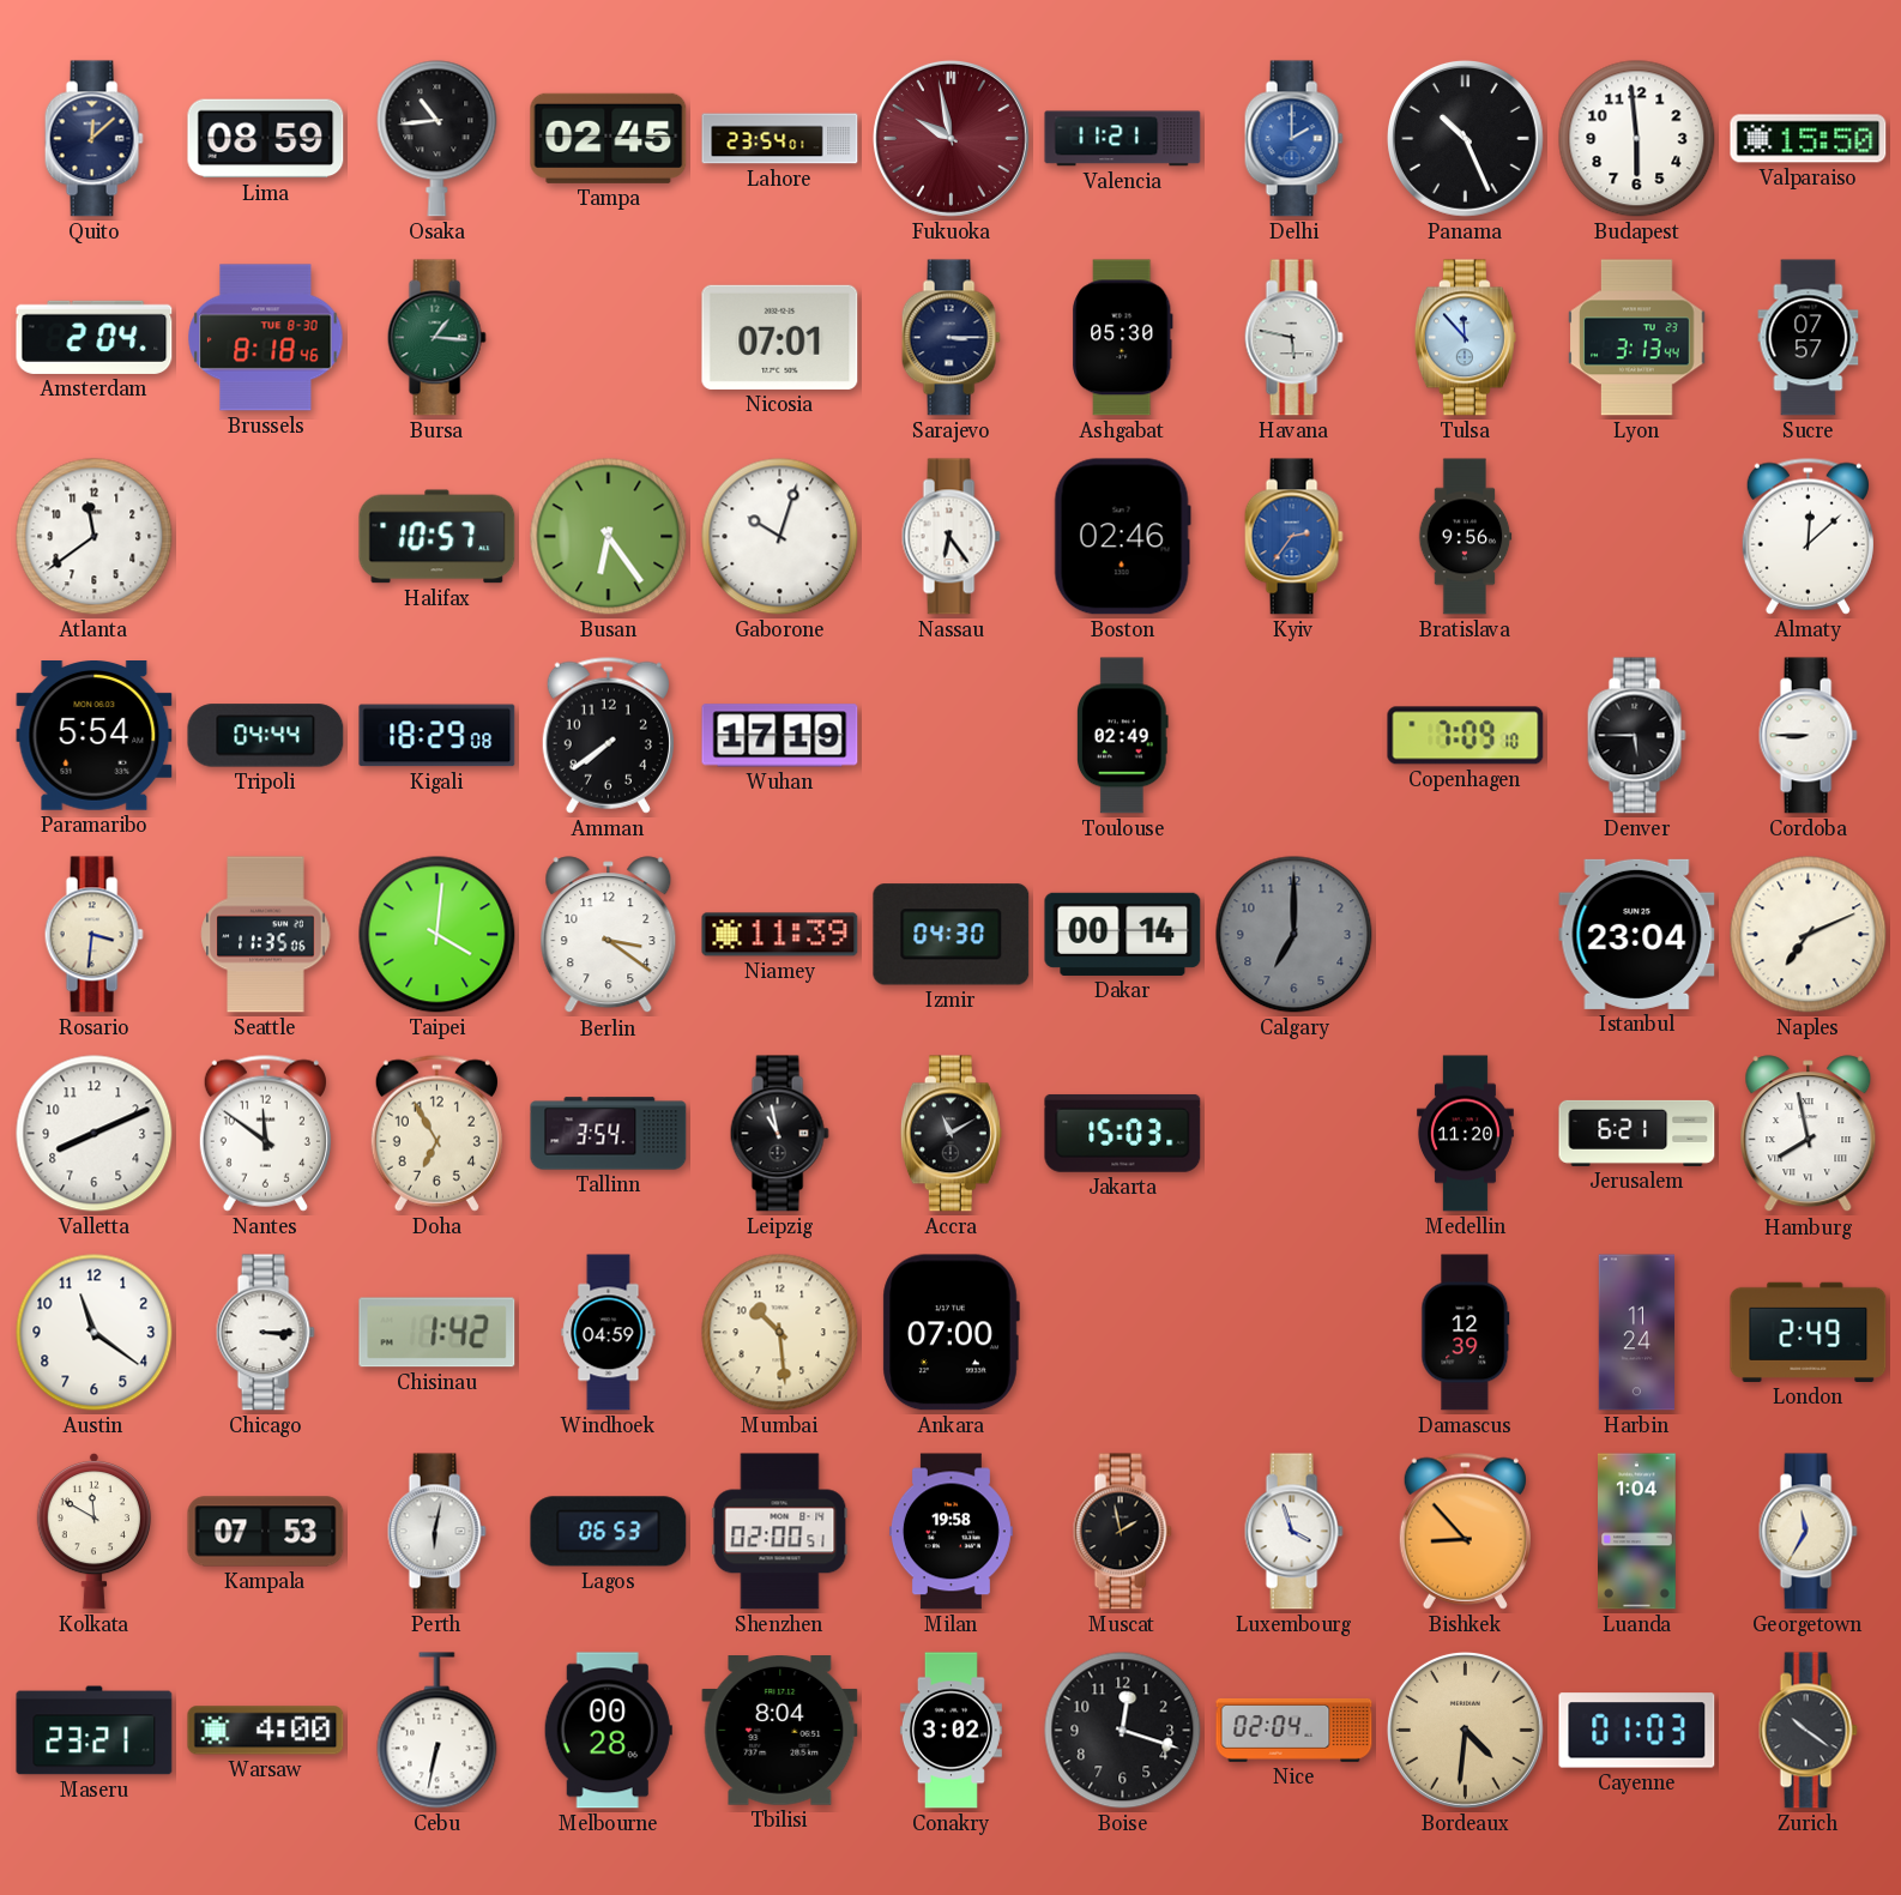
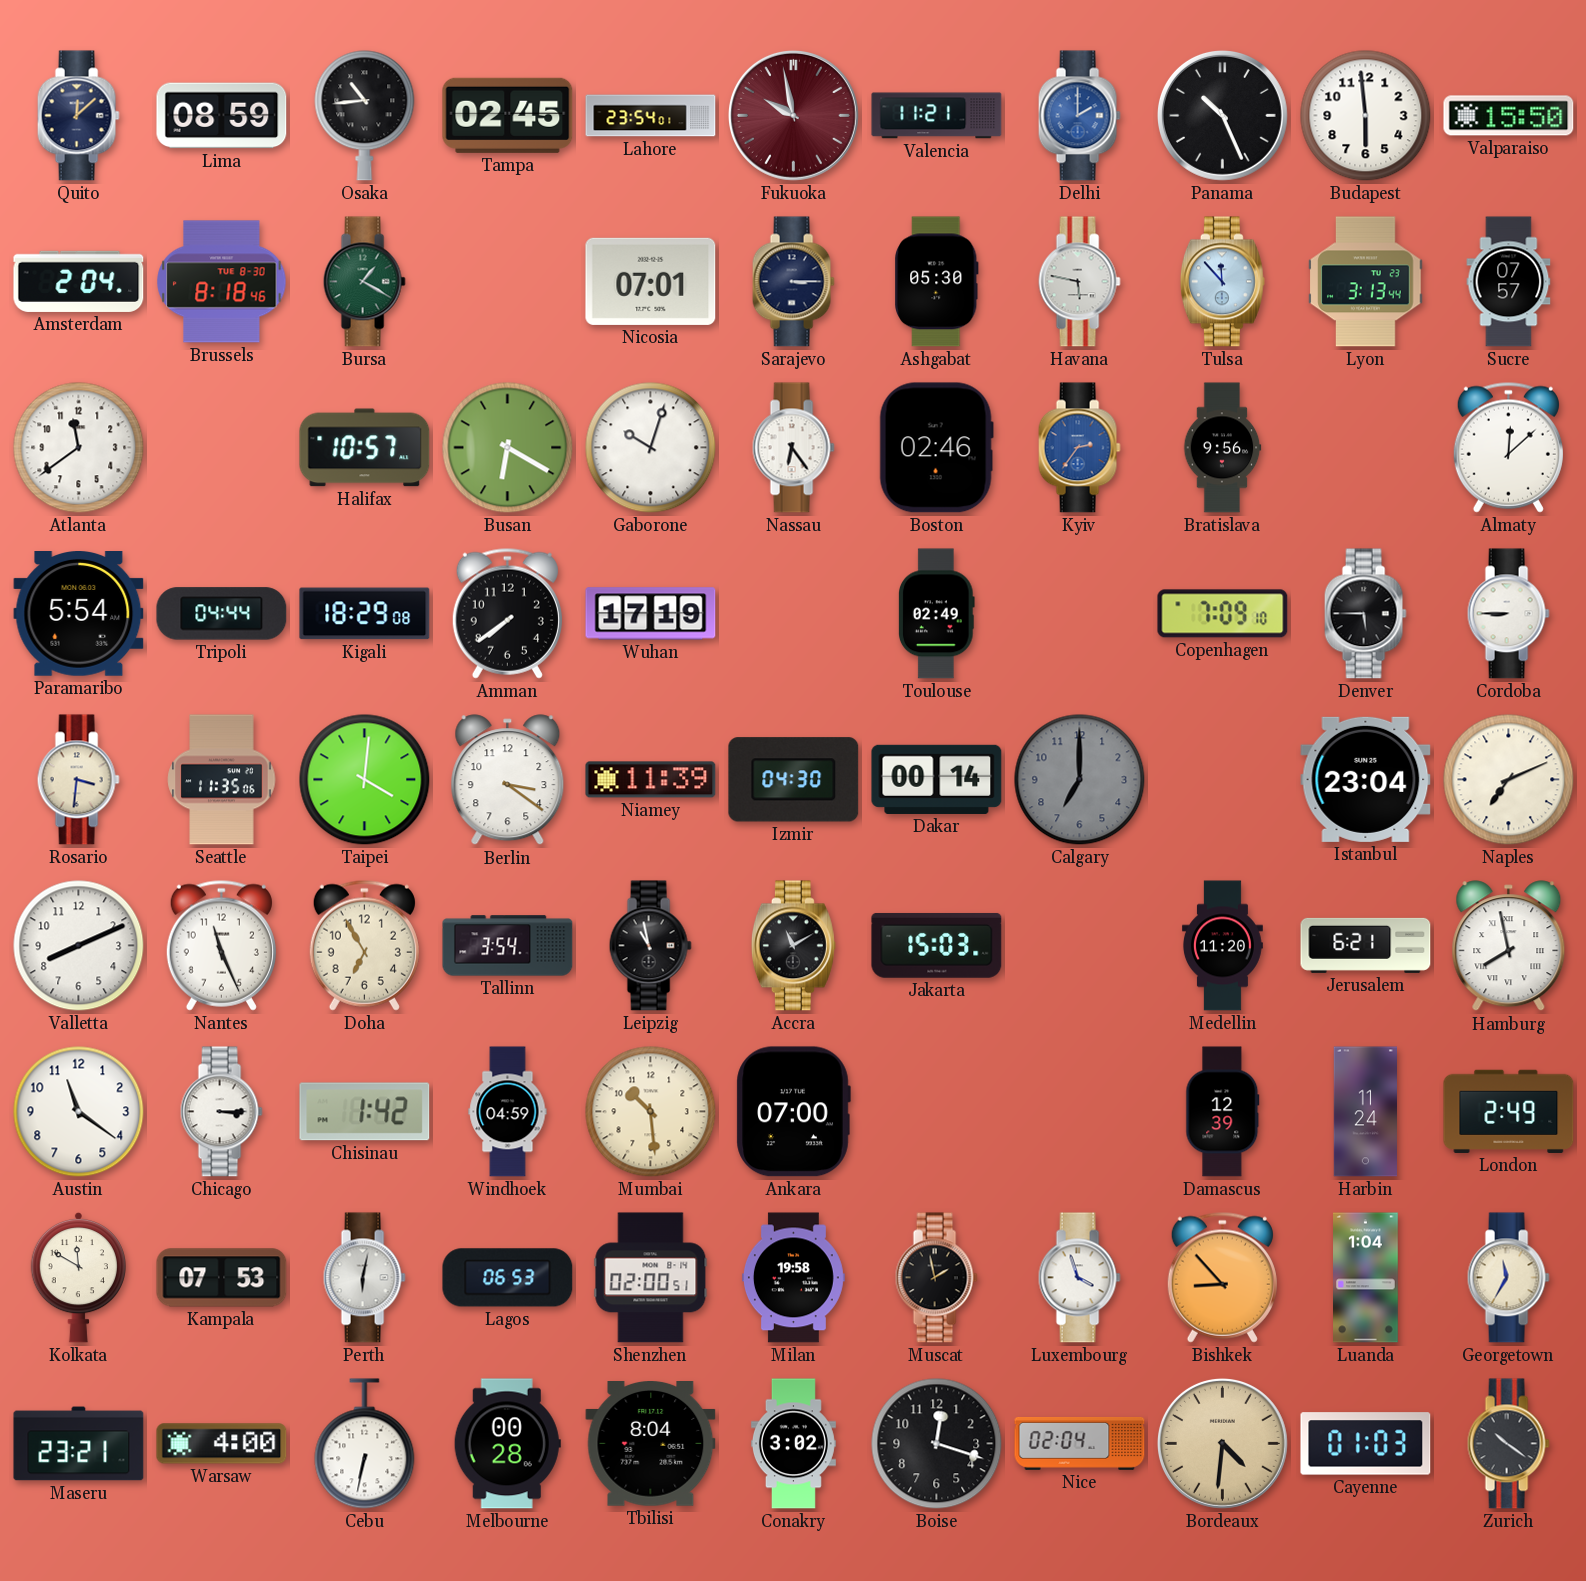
Bursa: 1:16 -> 1:20 (364, 282)
Busan: 6:24 -> 6:20 (508, 448)
Nantes: 11:51 -> 11:26 (221, 945)
